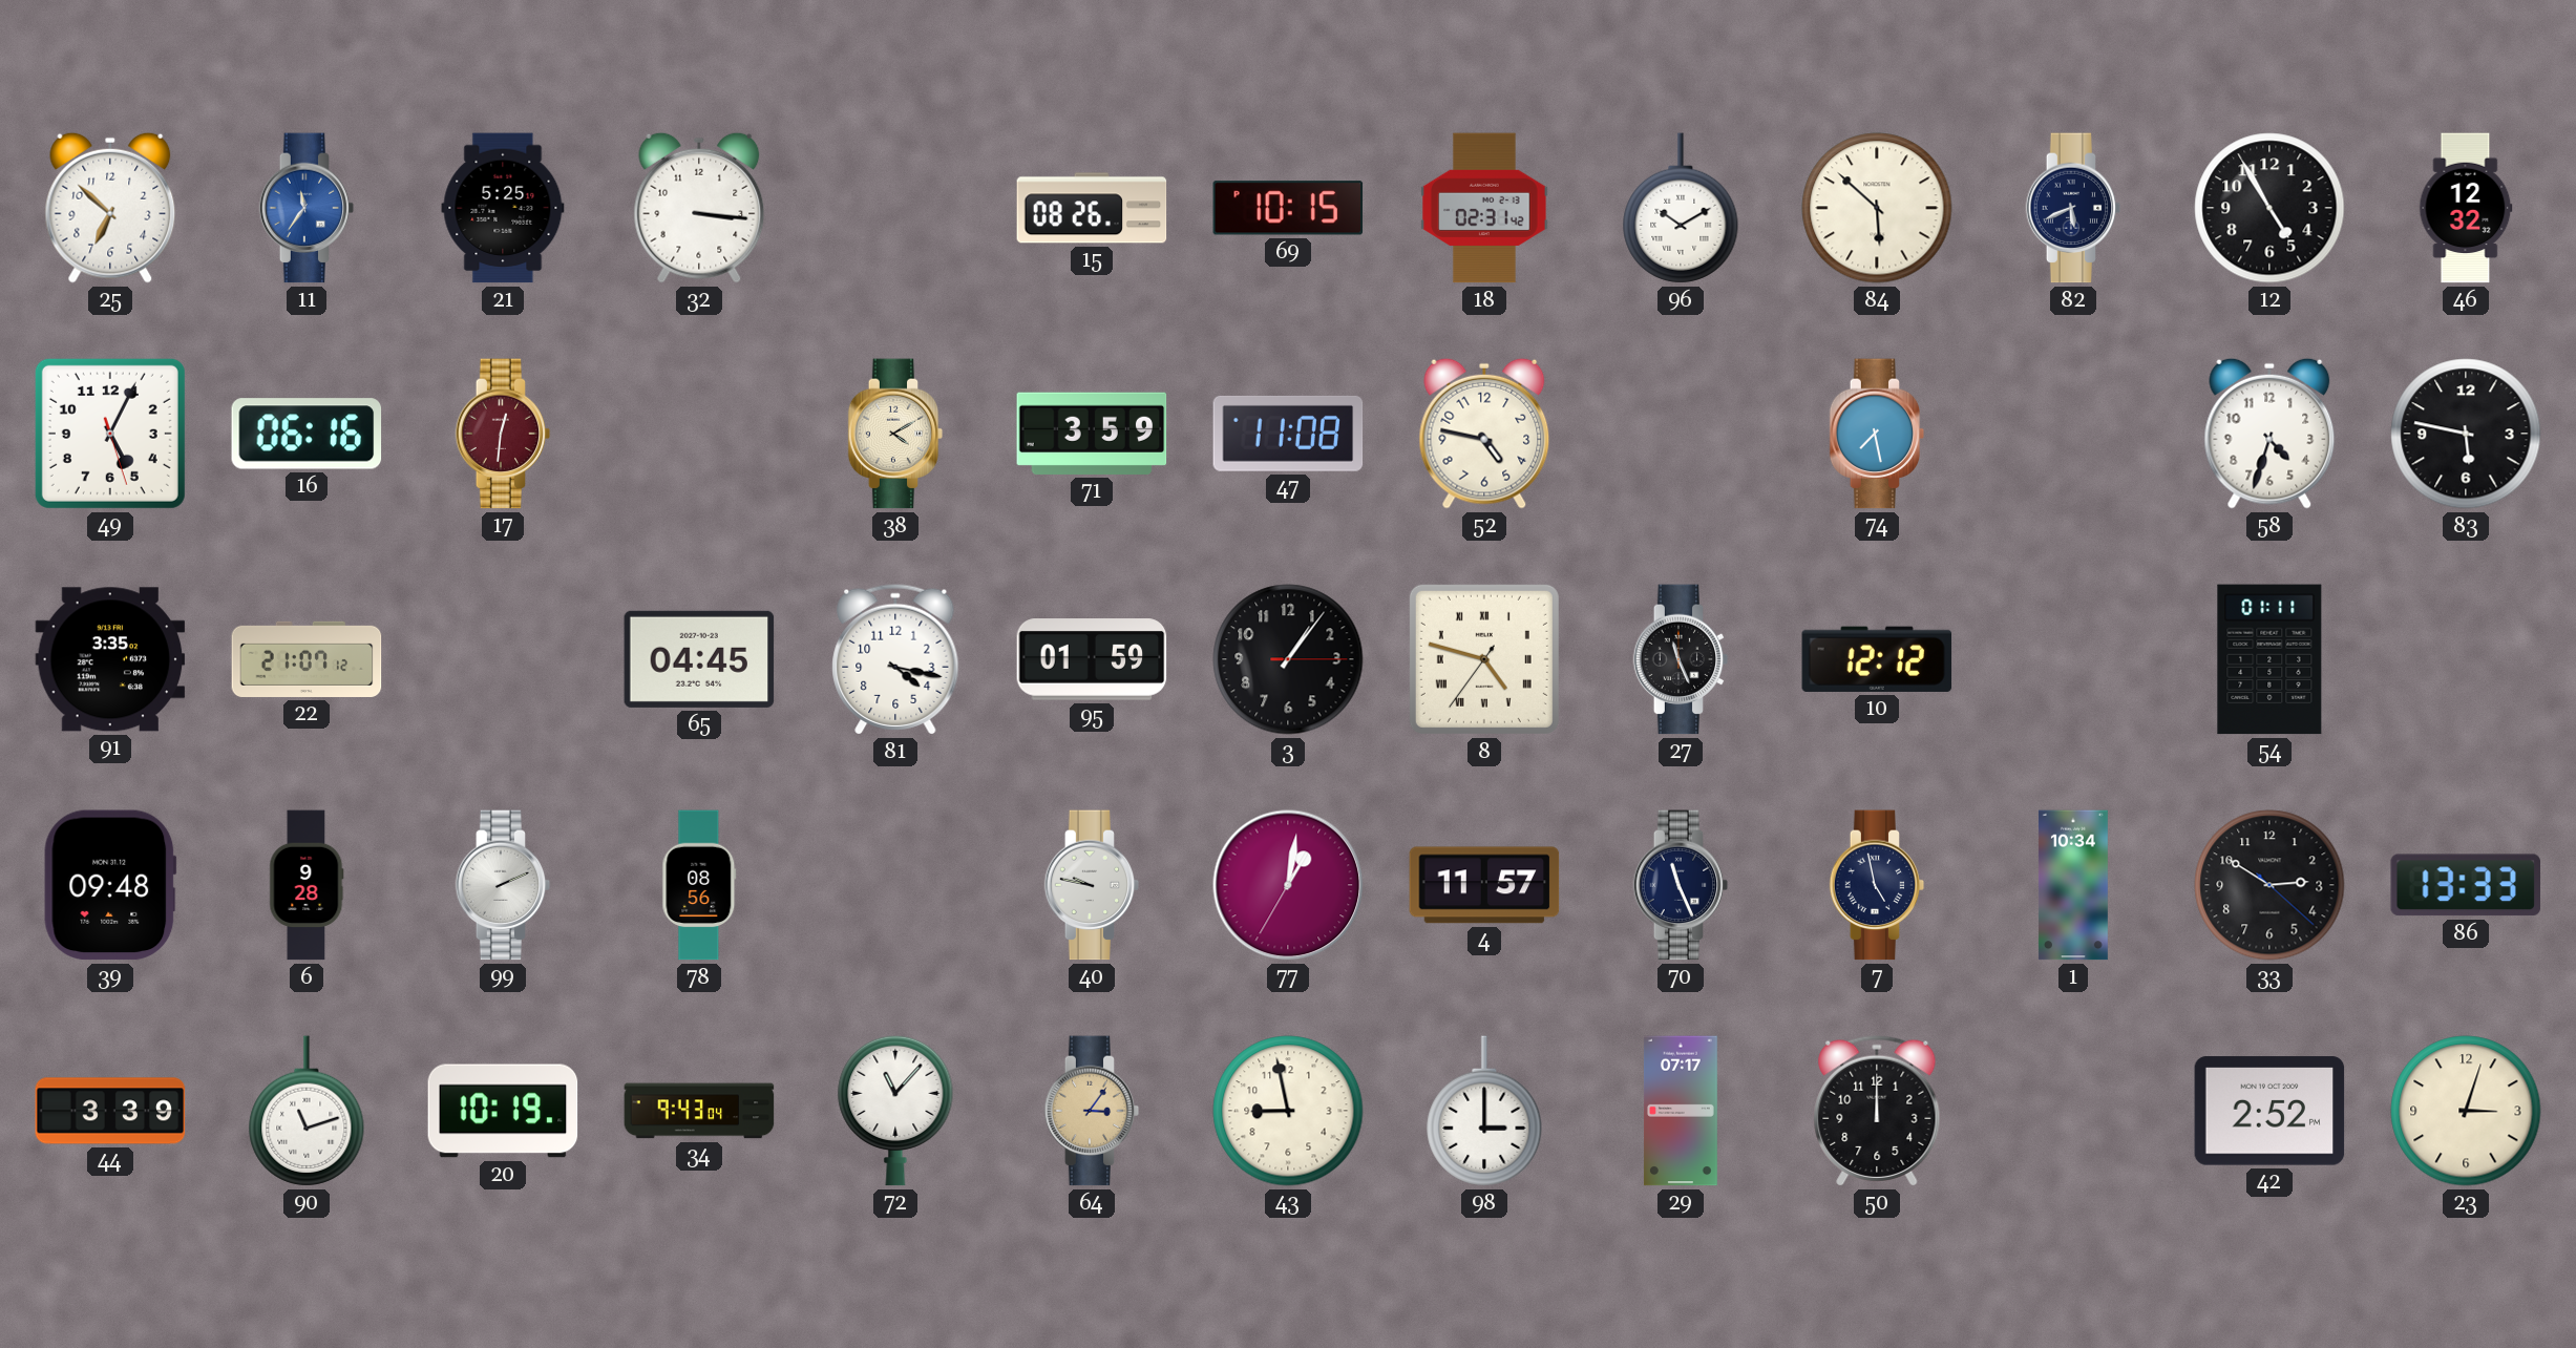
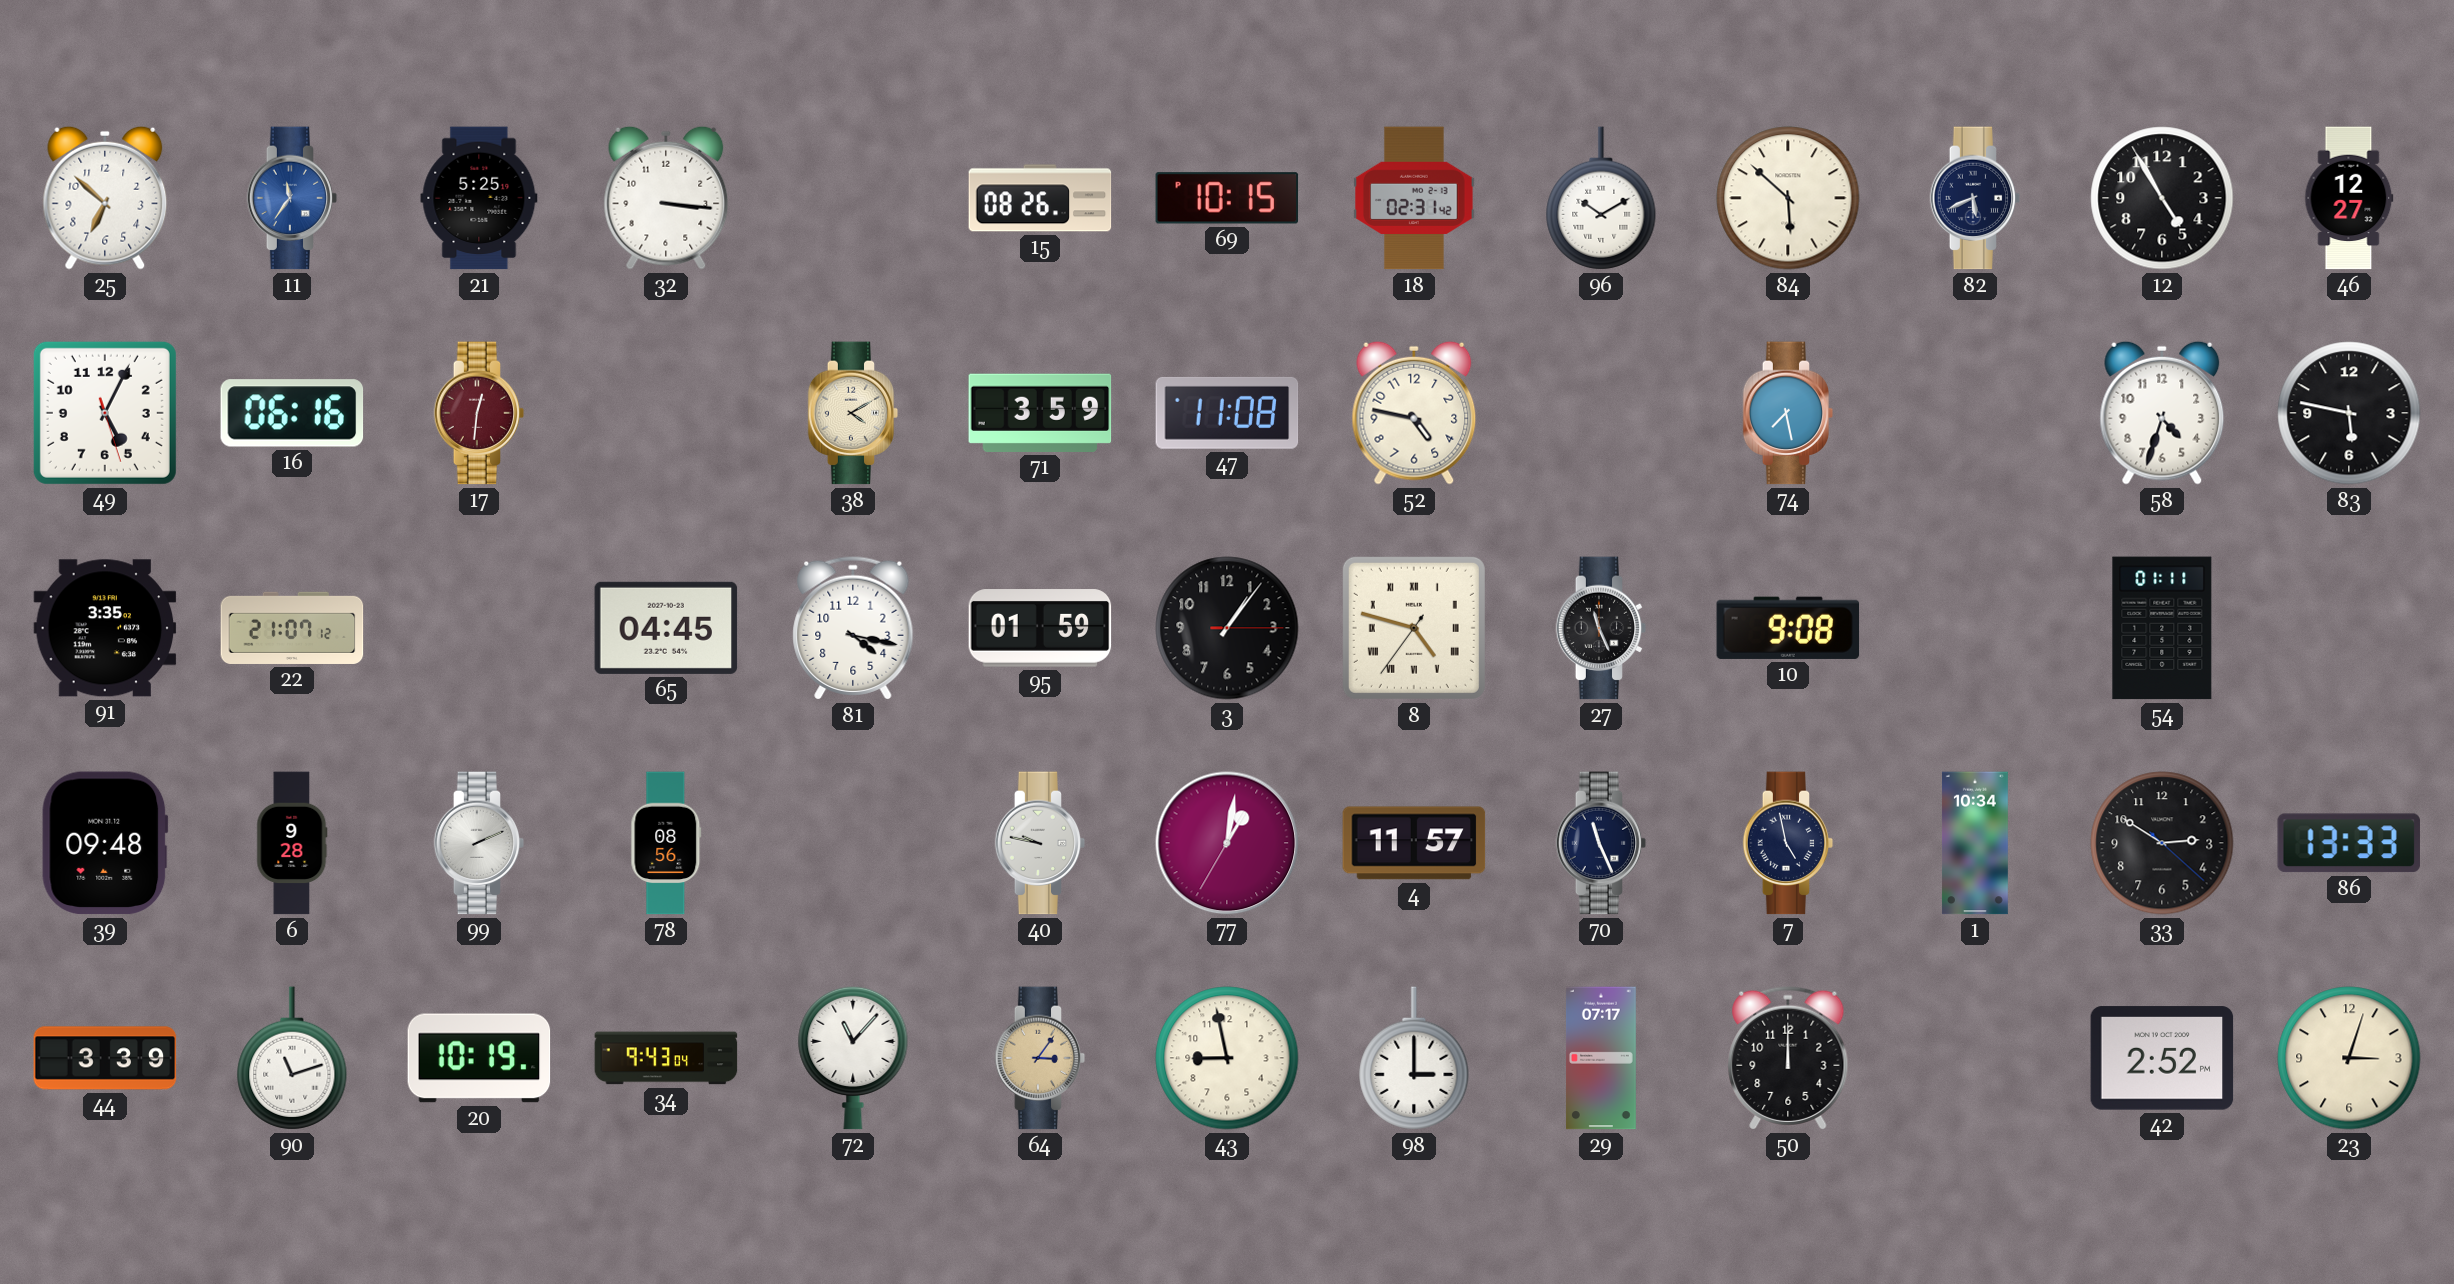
46: 12:32 -> 12:27 (2349, 198)
10: 12:12 -> 9:08 (1788, 628)
